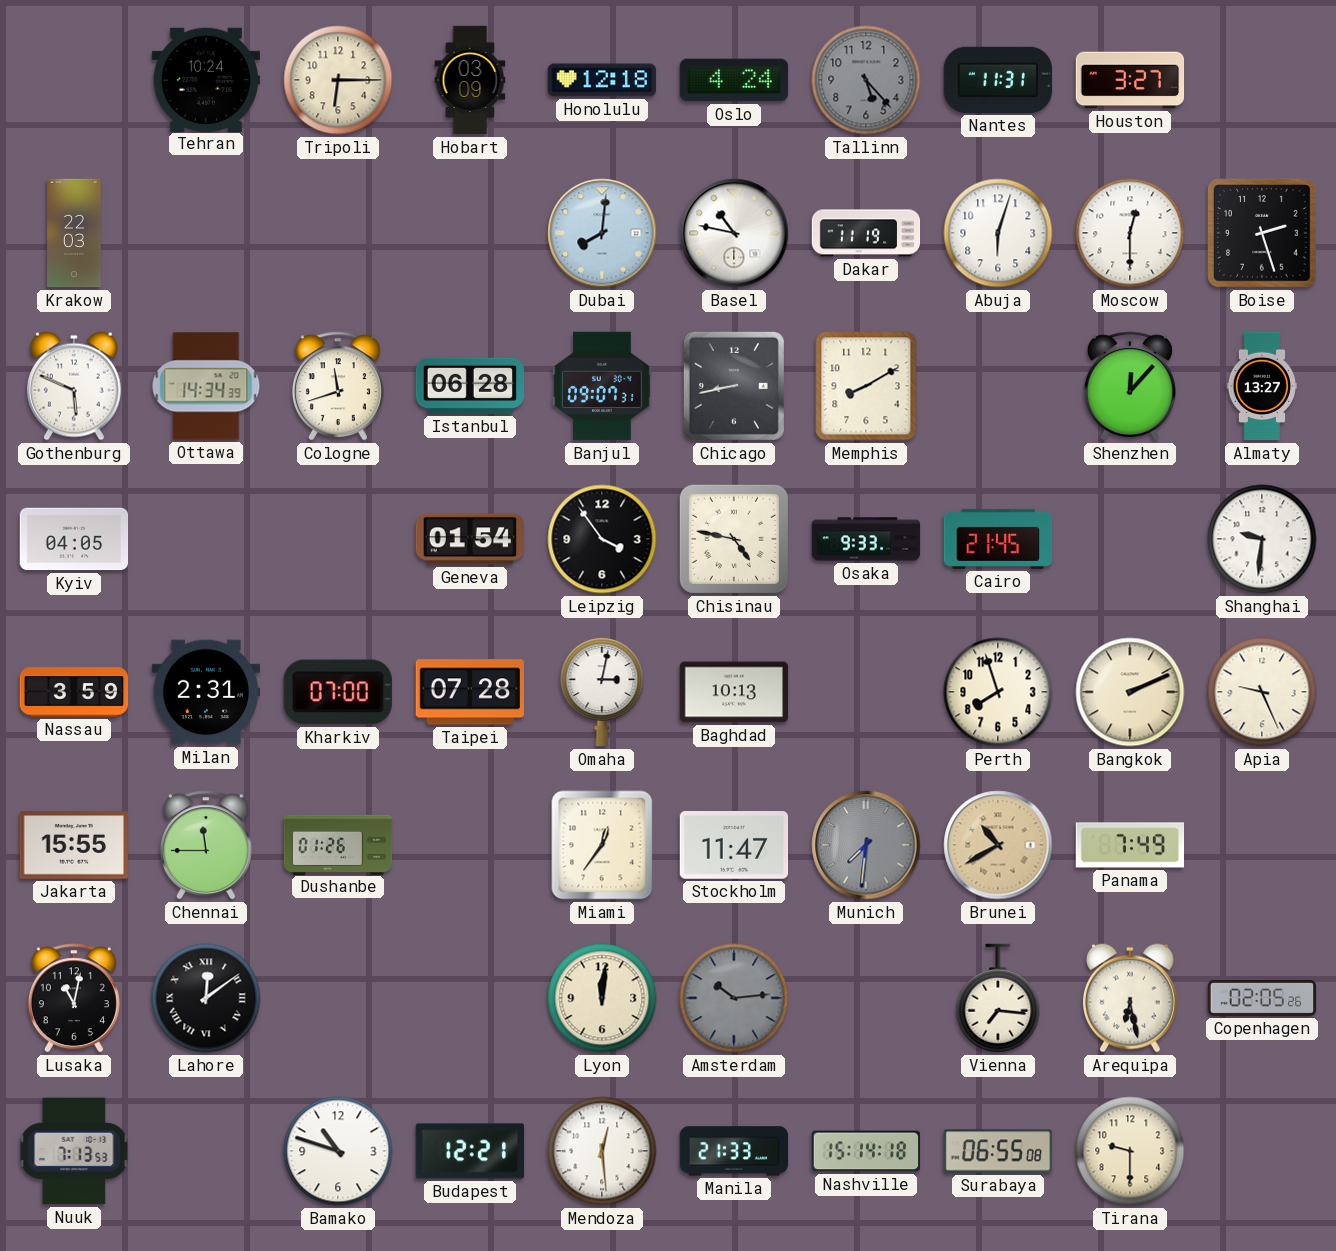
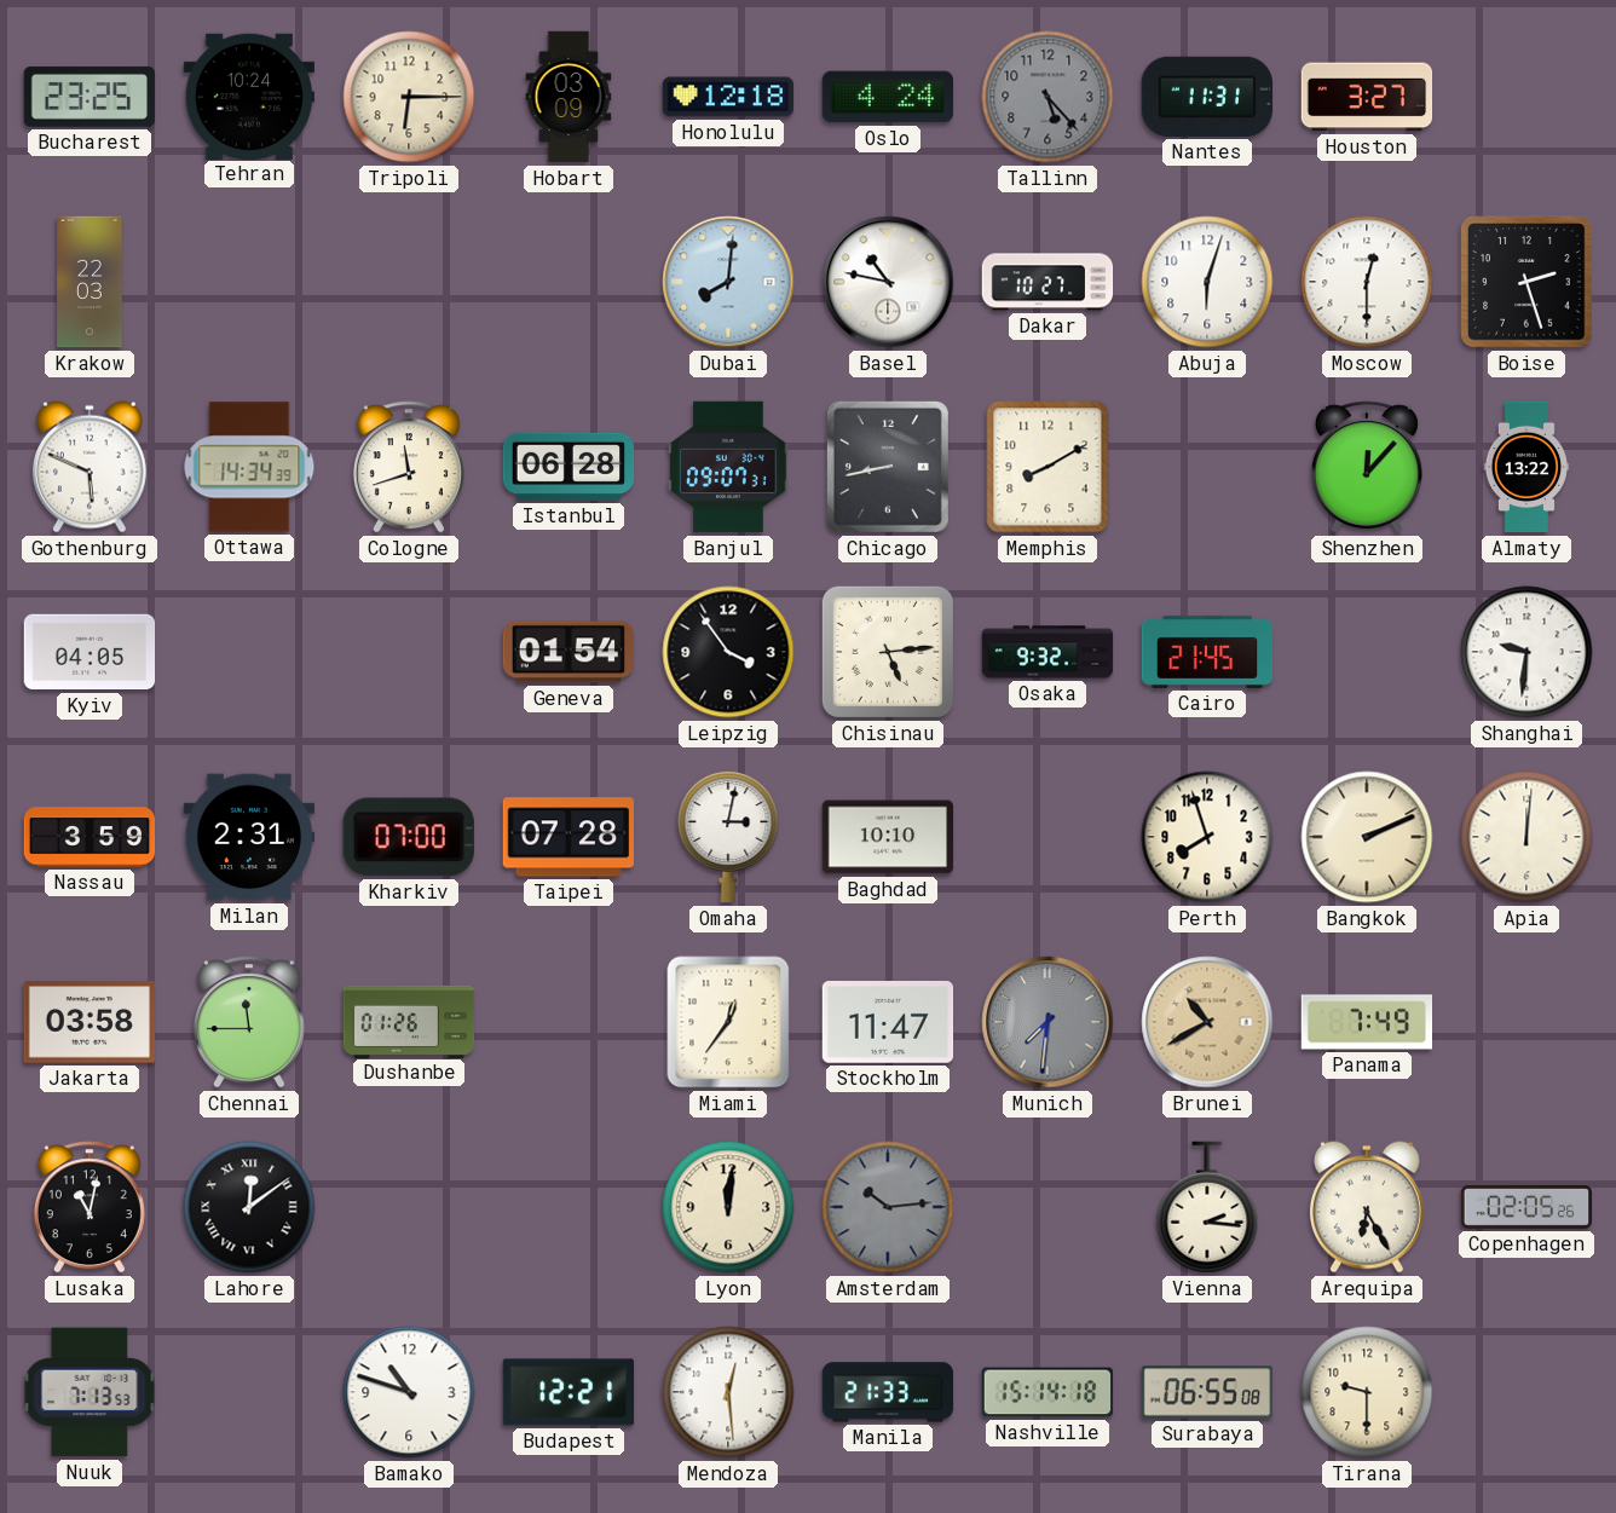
Bucharest: none -> 23:25 (90, 97)
Dakar: 11:19 -> 10:27 (1047, 282)
Almaty: 13:27 -> 13:22 (1525, 467)
Chisinau: 4:47 -> 5:14 (888, 652)
Osaka: 9:33 -> 9:32 (1047, 652)
Baghdad: 10:13 -> 10:10 (888, 837)
Apia: 9:26 -> 12:01 (1526, 837)
Jakarta: 15:55 -> 03:58 (90, 1022)
Vienna: 7:16 -> 2:16 (1207, 1207)
Arequipa: 6:28 -> 6:25 (1367, 1207)
